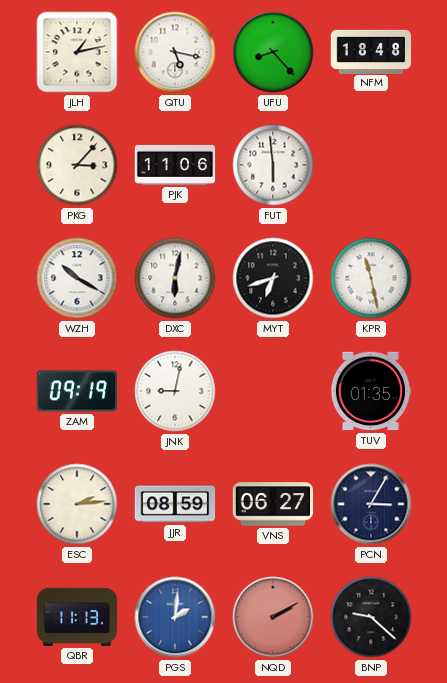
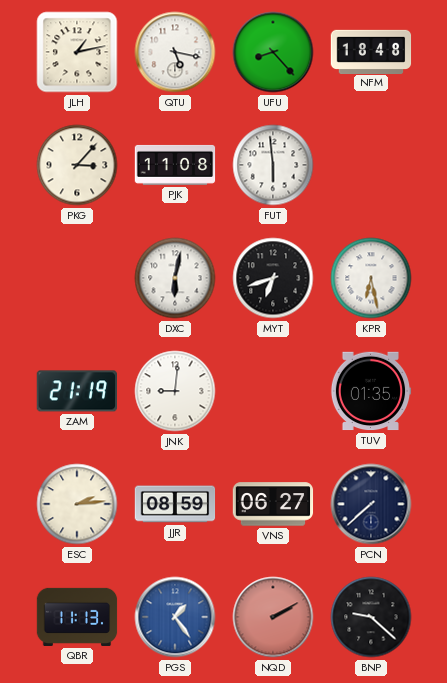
PJK: 11:06 -> 11:08 (175, 165)
WZH: 10:20 -> none (77, 278)
KPR: 11:28 -> 6:28 (371, 278)
ZAM: 09:19 -> 21:19 (76, 391)
JNK: 9:02 -> 9:01 (175, 391)
PCN: 3:05 -> 7:38 (371, 504)
PGS: 2:01 -> 1:24 (175, 617)
